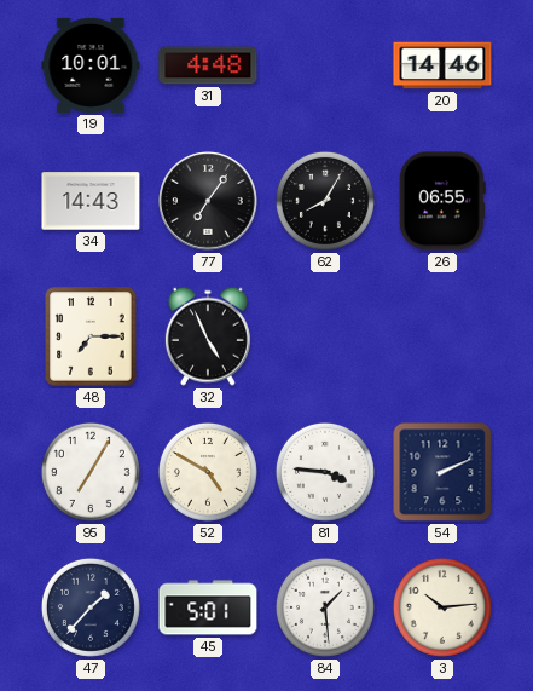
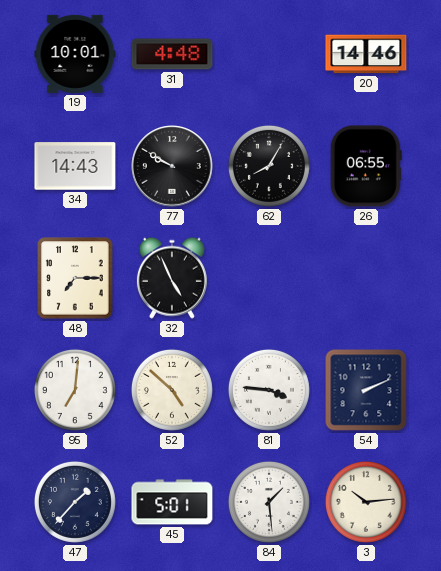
77: 7:06 -> 9:50 (172, 166)
95: 7:05 -> 7:01 (75, 390)
52: 4:50 -> 4:52 (172, 390)
